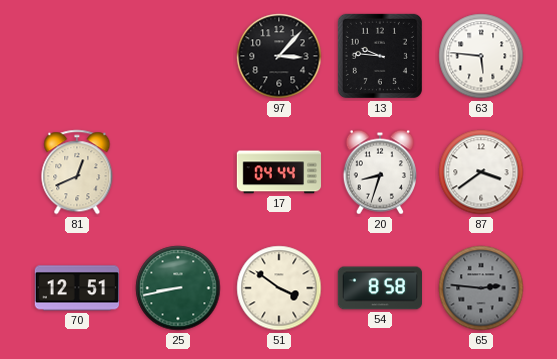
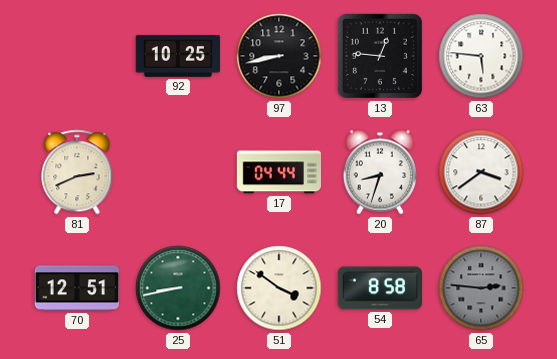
92: none -> 10:25 (177, 56)
97: 3:07 -> 8:43 (279, 56)
13: 9:46 -> 12:46 (380, 56)
81: 12:41 -> 2:41 (77, 172)
